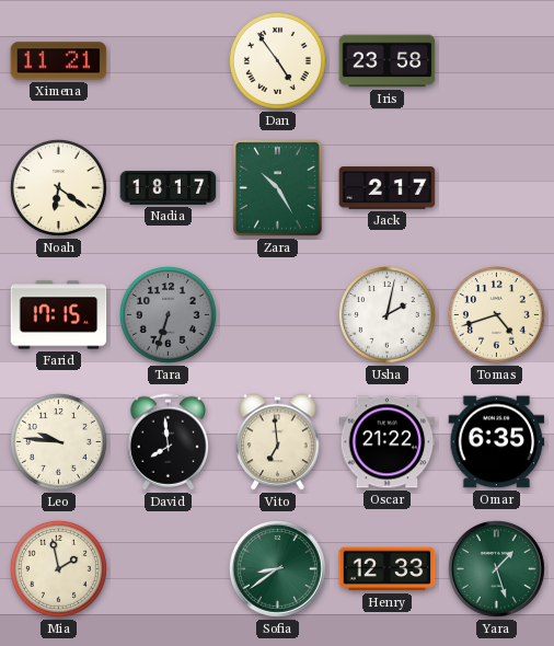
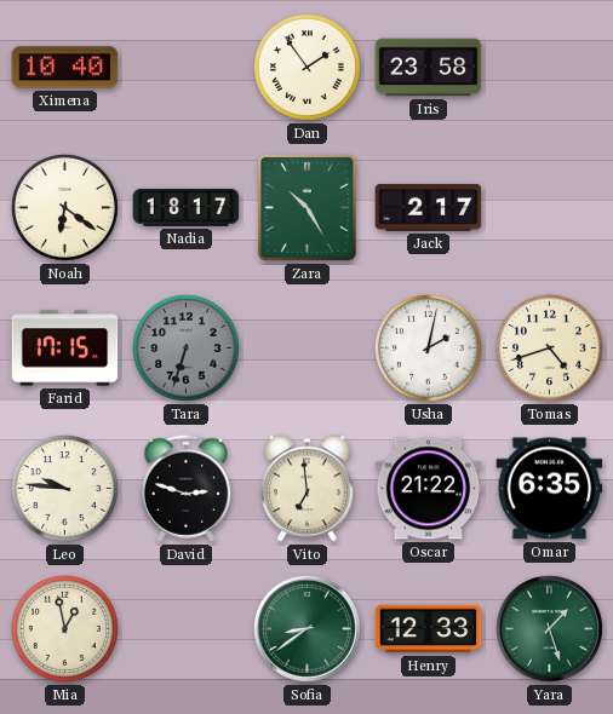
Ximena: 11:21 -> 10:40 (65, 68)
Dan: 4:54 -> 1:54 (306, 67)
David: 7:59 -> 2:48 (187, 489)
Mia: 1:58 -> 12:58 (64, 628)
